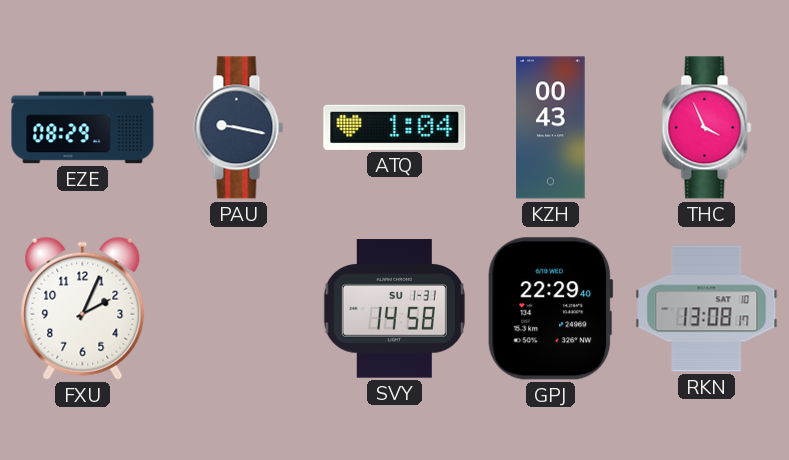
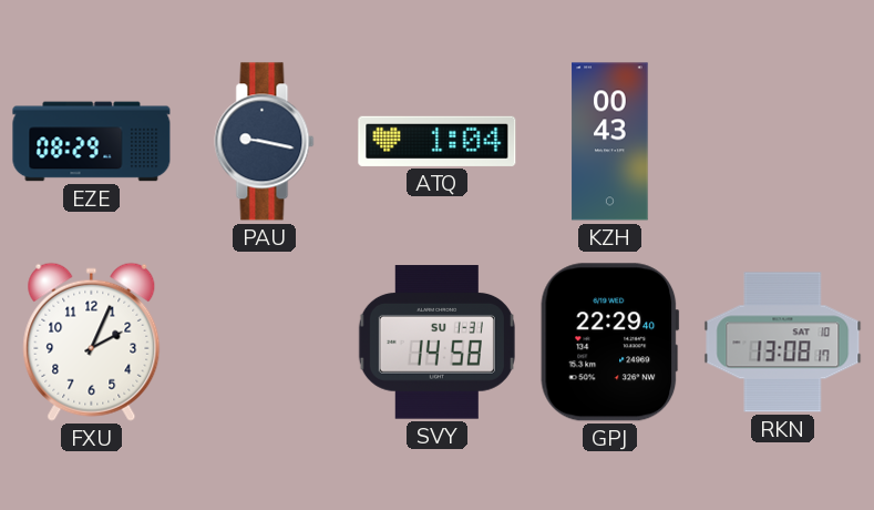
THC: 3:56 -> none (707, 128)
